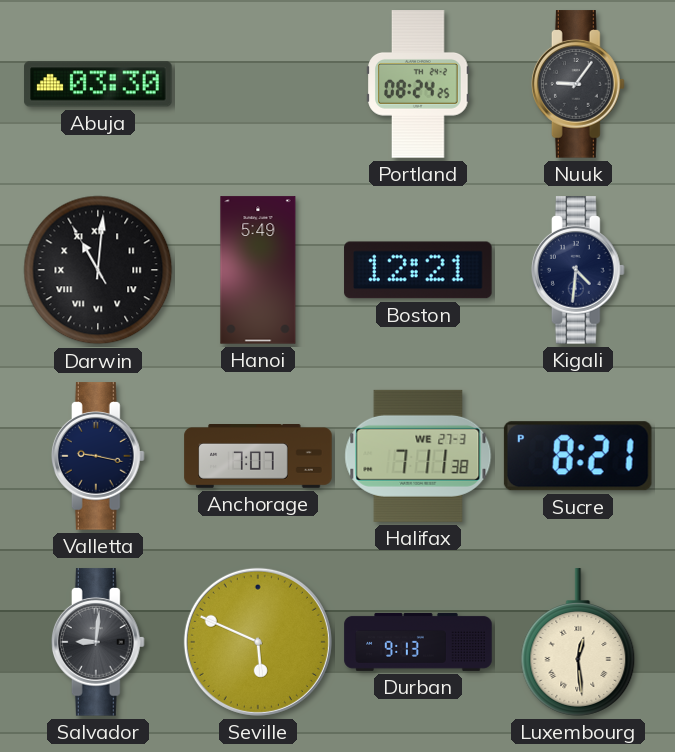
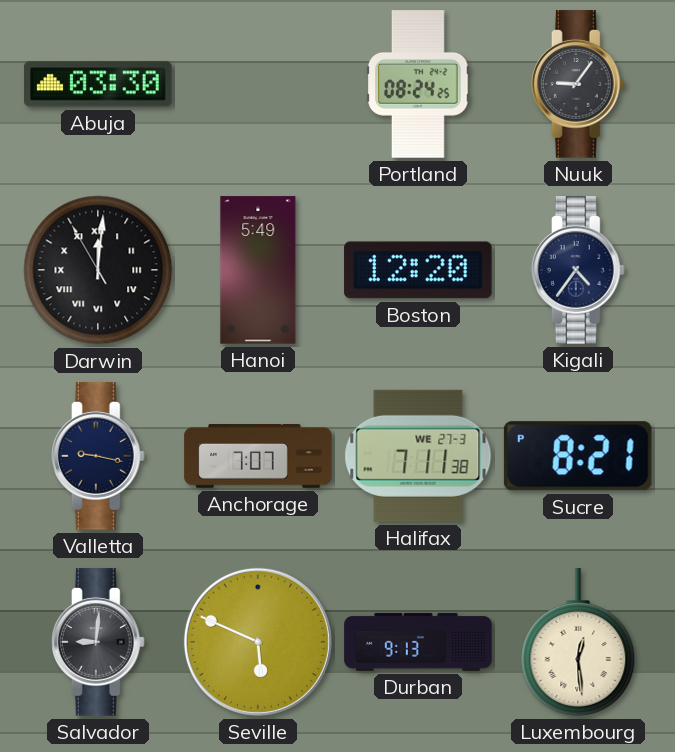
Darwin: 11:00 -> 12:00 (98, 270)
Boston: 12:21 -> 12:20 (418, 270)
Kigali: 4:31 -> 4:36 (578, 270)
